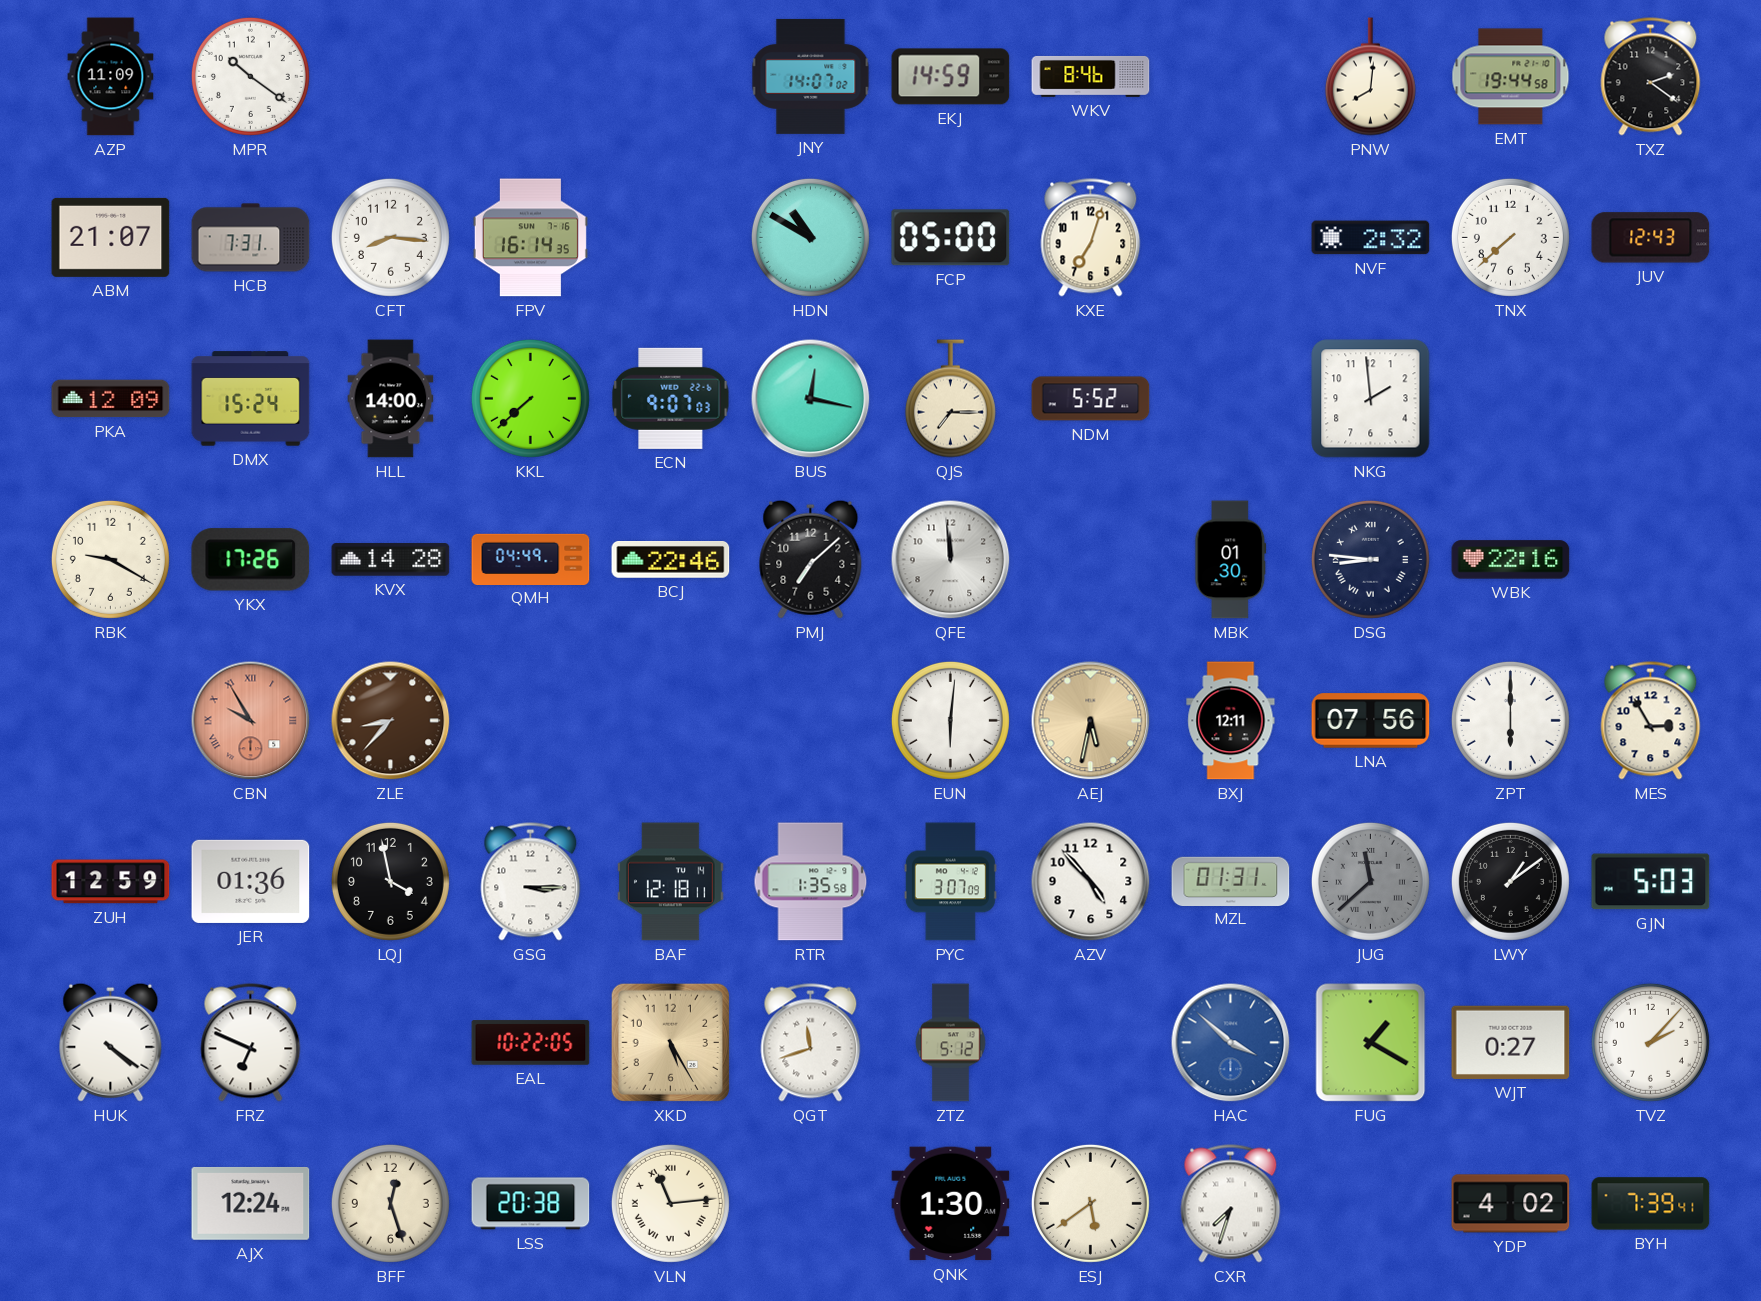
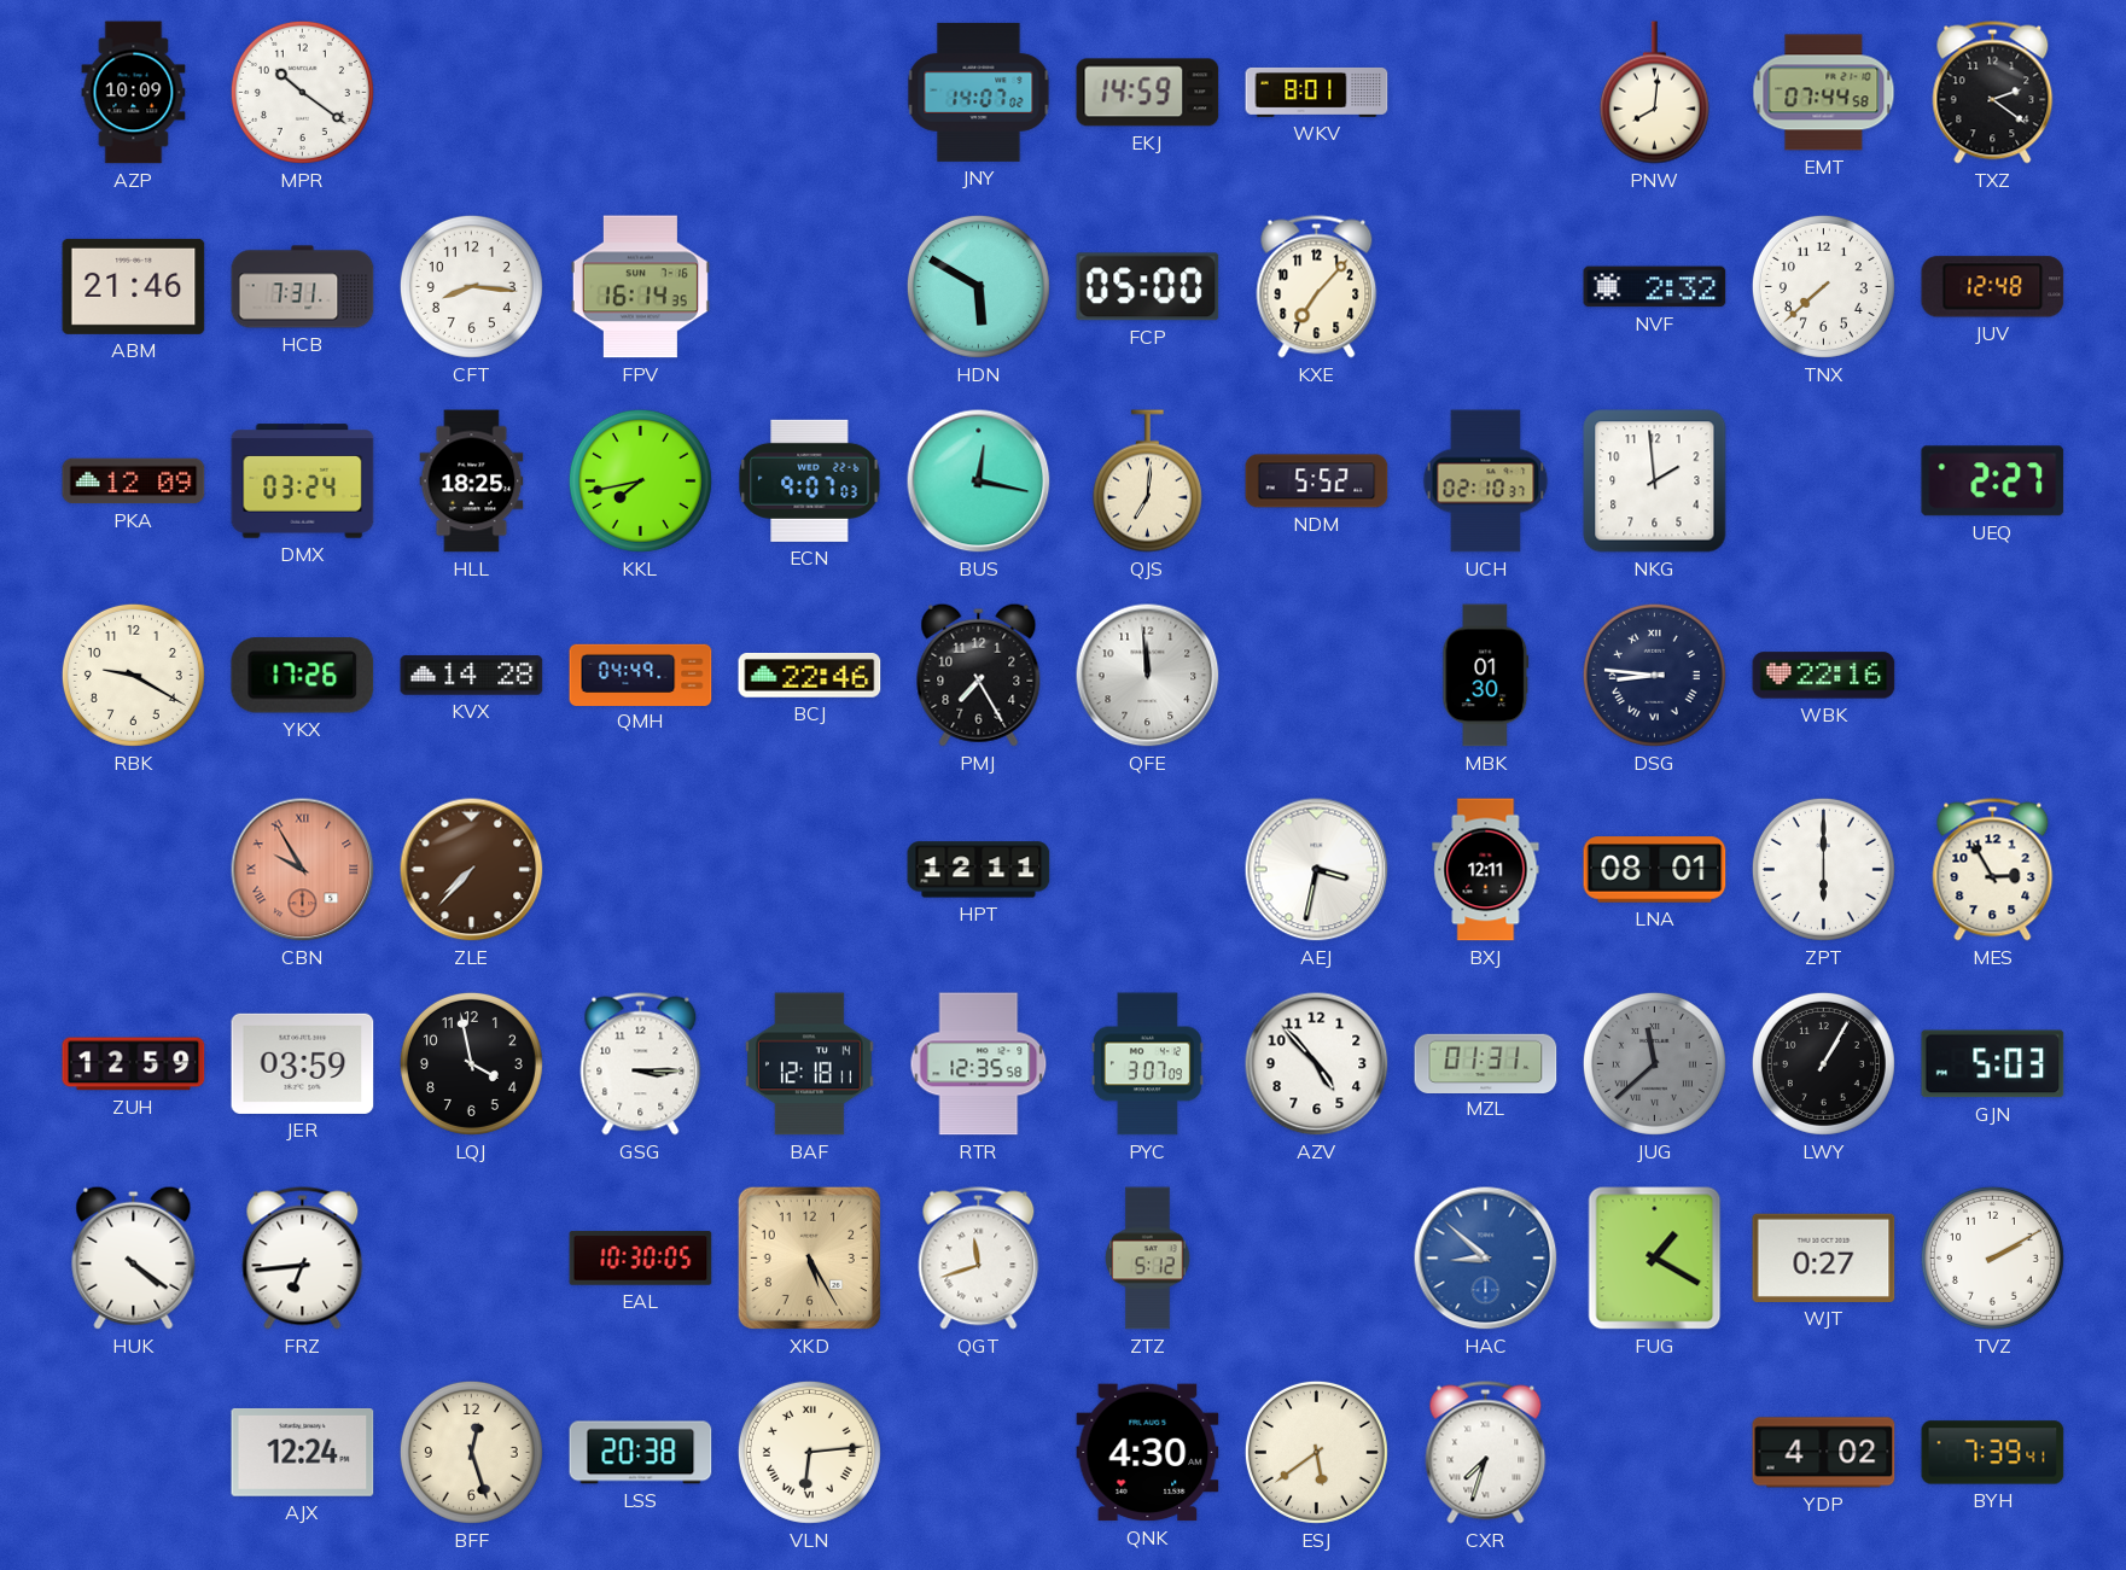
AZP: 11:09 -> 10:09 (134, 93)
WKV: 8:46 -> 8:01 (1317, 92)
EMT: 19:44 -> 07:44 (1824, 93)
ABM: 21:07 -> 21:46 (134, 286)
HDN: 10:50 -> 5:50 (978, 286)
KXE: 7:03 -> 7:07 (1317, 287)
JUV: 12:43 -> 12:48 (1993, 287)
DMX: 15:24 -> 03:24 (303, 481)
HLL: 14:00 -> 18:25 (472, 481)
KKL: 7:38 -> 7:43 (640, 480)
QJS: 7:15 -> 7:01 (1147, 481)
UCH: none -> 02:10 (1486, 481)
UEQ: none -> 2:27 (1993, 481)
PMJ: 7:08 -> 7:25 (979, 675)
ZLE: 8:37 -> 7:37 (472, 870)
HPT: none -> 12:11 (979, 870)
EUN: 6:01 -> none (950, 720)
AEJ: 5:32 -> 3:32 (1317, 870)
AEJ dial: champagne -> white (1317, 870)
LNA: 07:56 -> 08:01 (1655, 870)
JER: 01:36 -> 03:59 (303, 1063)
RTR: 1:35 -> 12:35 (979, 1064)
LWY: 1:09 -> 1:05 (1823, 1063)
FRZ: 6:49 -> 6:44 (303, 1259)
EAL: 10:22 -> 10:30 (641, 1259)
HAC: 3:52 -> 8:52 (1486, 1259)
TVZ: 2:07 -> 2:10 (1992, 1257)
VLN: 11:14 -> 6:14 (809, 1452)
QNK: 1:30 -> 4:30 (1148, 1453)
